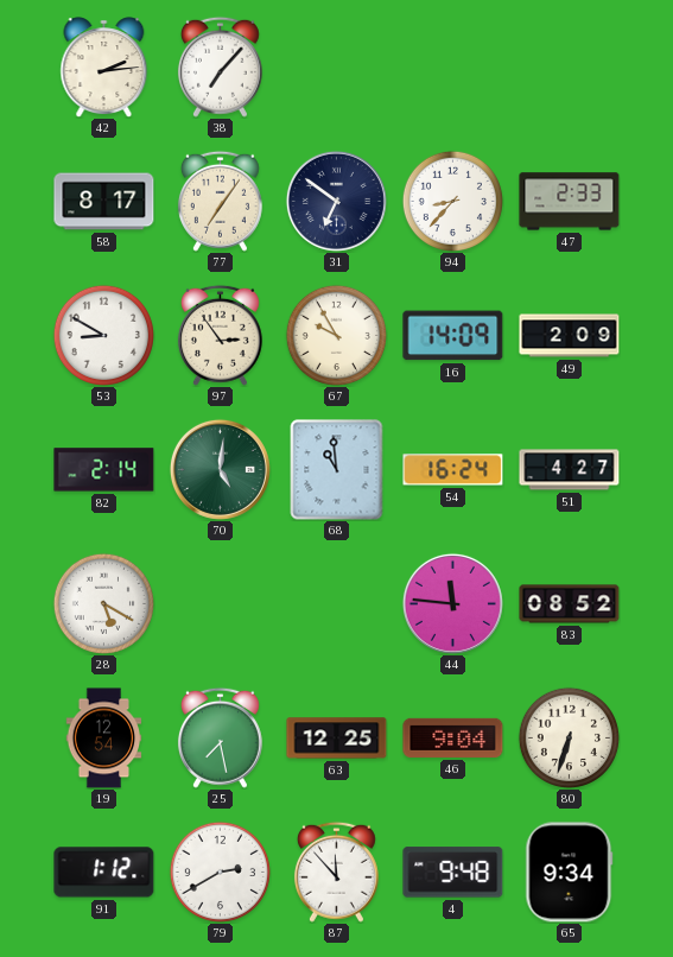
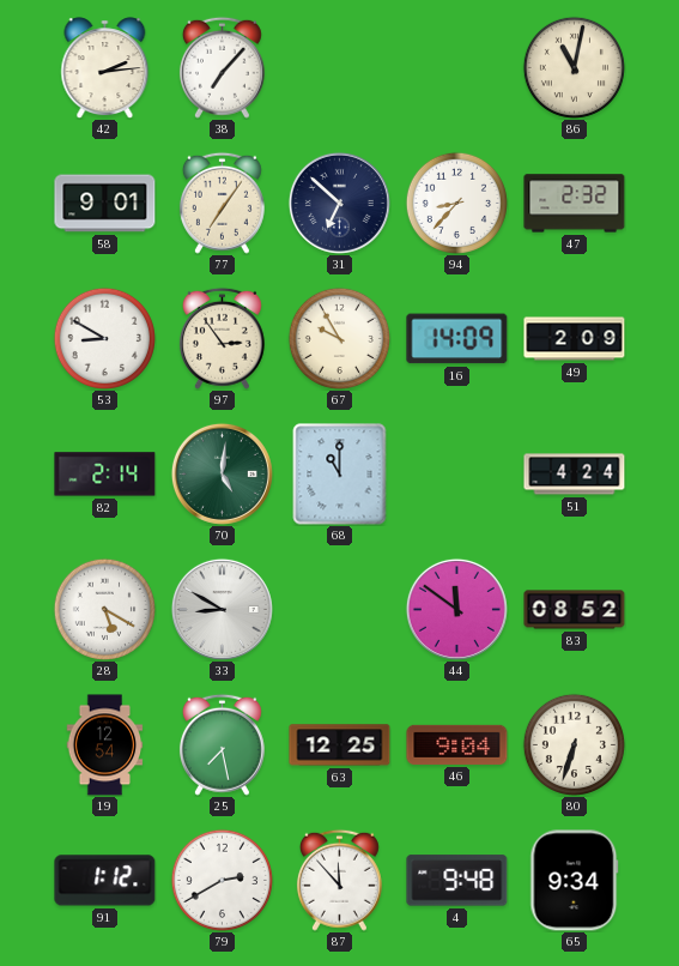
86: none -> 11:02 (574, 67)
58: 8:17 -> 9:01 (105, 204)
31: 6:51 -> 6:52 (339, 203)
47: 2:33 -> 2:32 (575, 204)
68: 10:59 -> 11:00 (340, 475)
54: 16:24 -> none (453, 470)
51: 4:27 -> 4:24 (575, 475)
33: none -> 8:50 (222, 609)
44: 11:46 -> 11:51 (456, 609)
